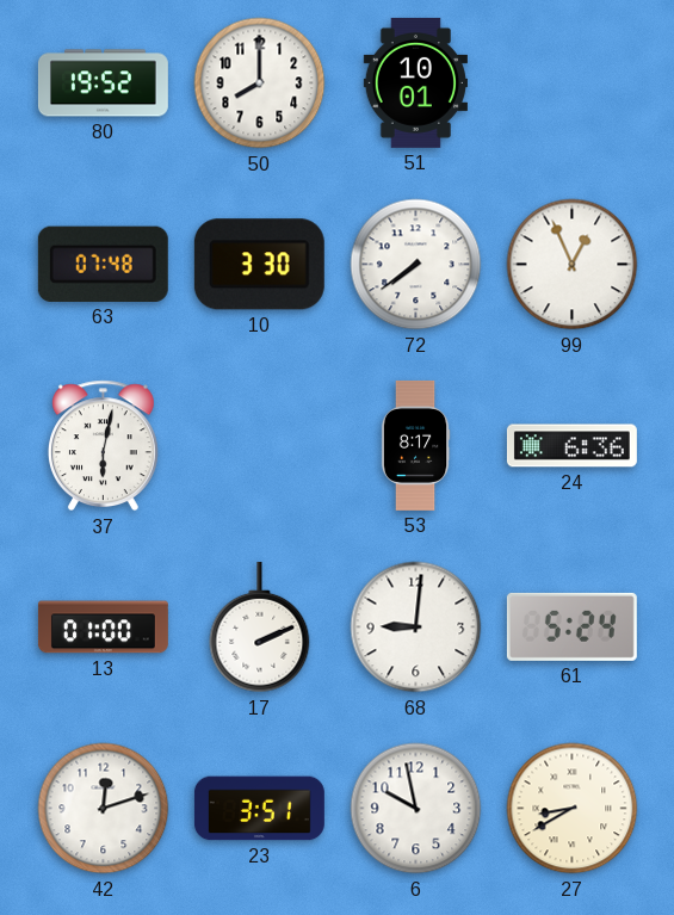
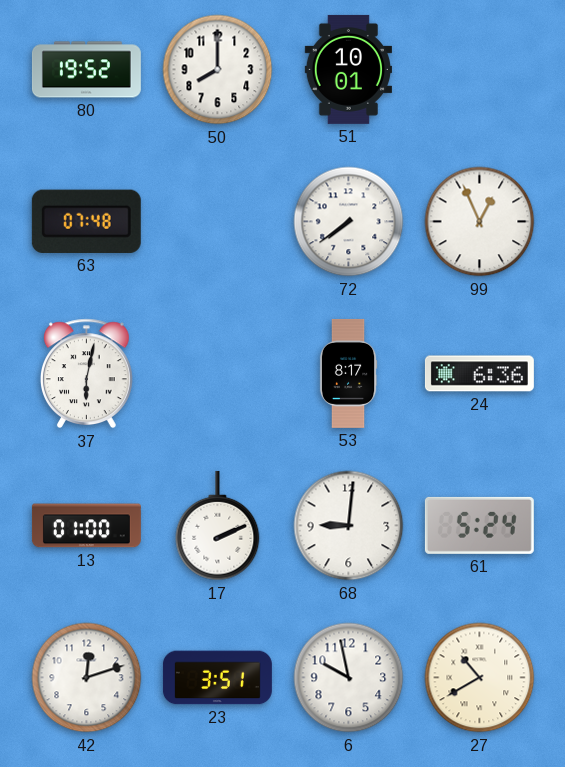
10: 3:30 -> none (259, 265)
27: 8:40 -> 10:40 (480, 678)
